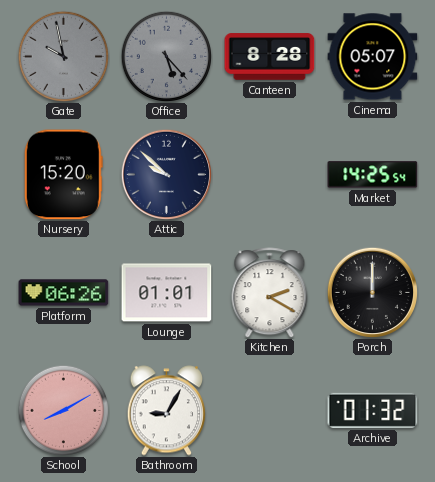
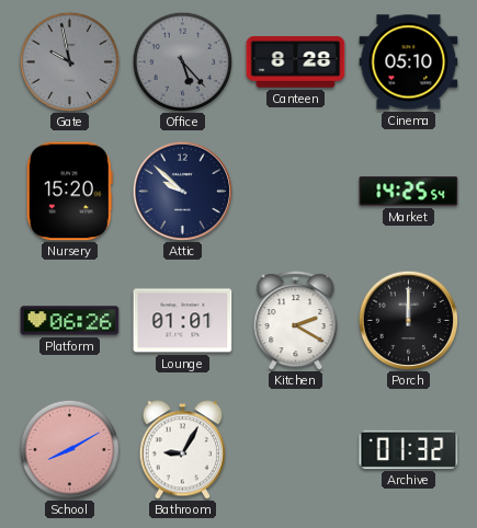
Cinema: 05:07 -> 05:10 (409, 62)
